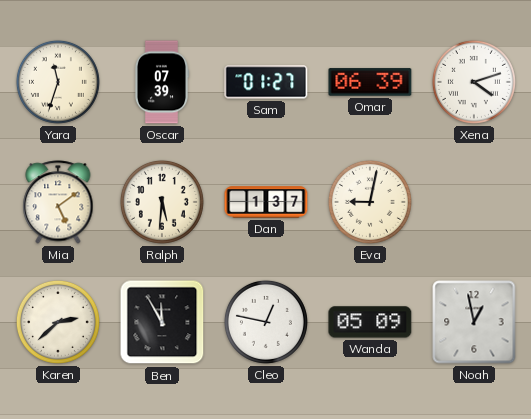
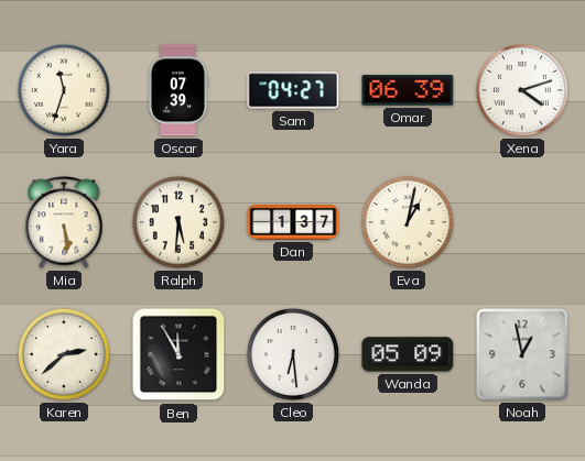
Sam: 01:27 -> 04:27 (293, 90)
Mia: 5:09 -> 5:29 (64, 222)
Eva: 9:02 -> 1:02 (408, 222)
Cleo: 12:47 -> 6:29 (293, 354)
